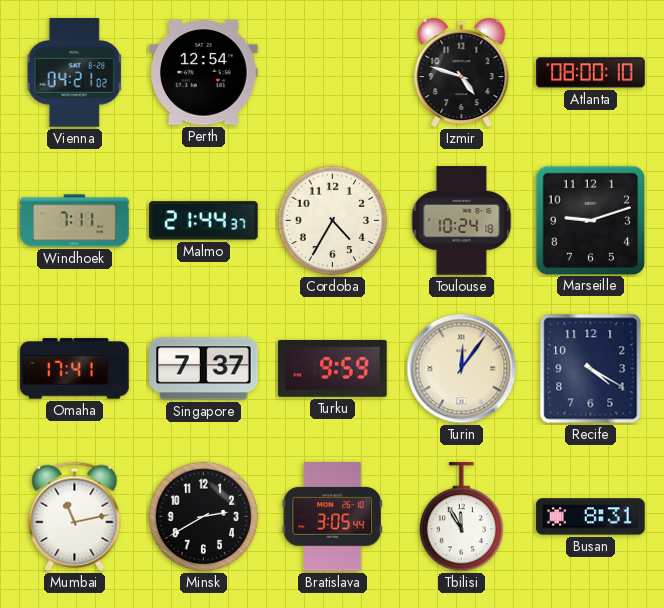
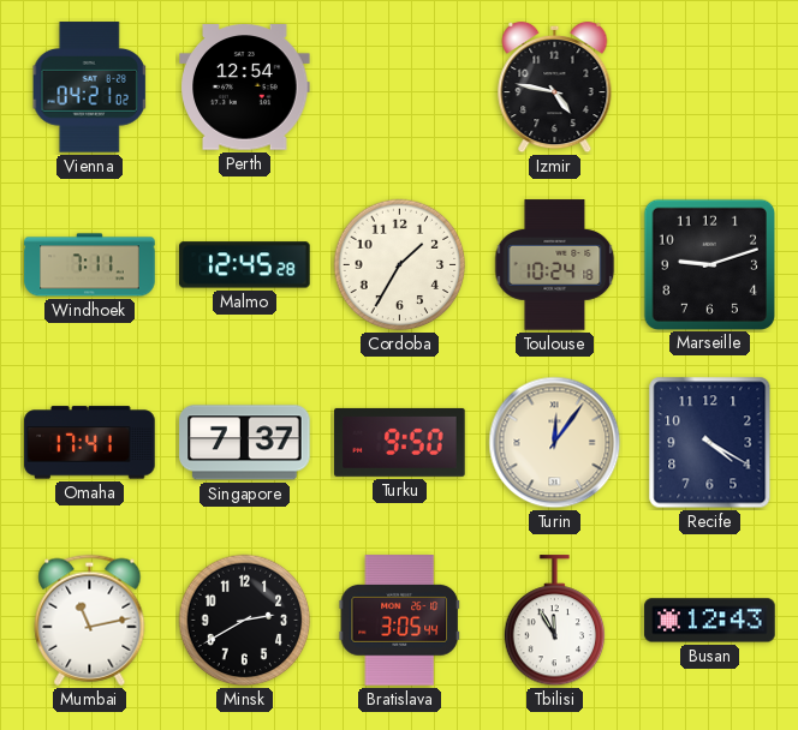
Izmir: 4:48 -> 4:47 (555, 88)
Atlanta: 08:00 -> none (591, 73)
Malmo: 21:44 -> 12:45 (245, 265)
Cordoba: 4:35 -> 1:35 (400, 265)
Turku: 9:59 -> 9:50 (400, 442)
Busan: 8:31 -> 12:43 (710, 621)
